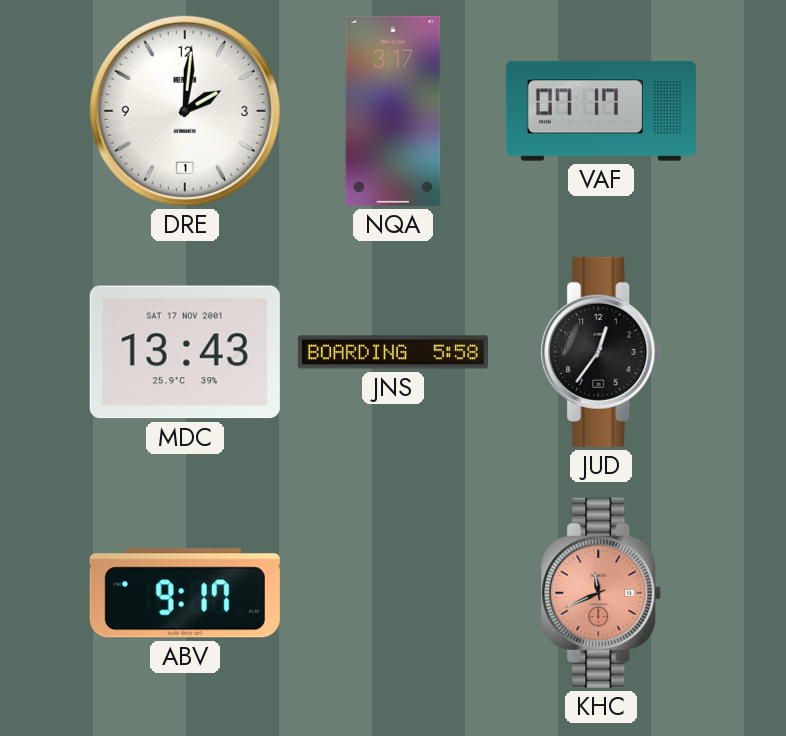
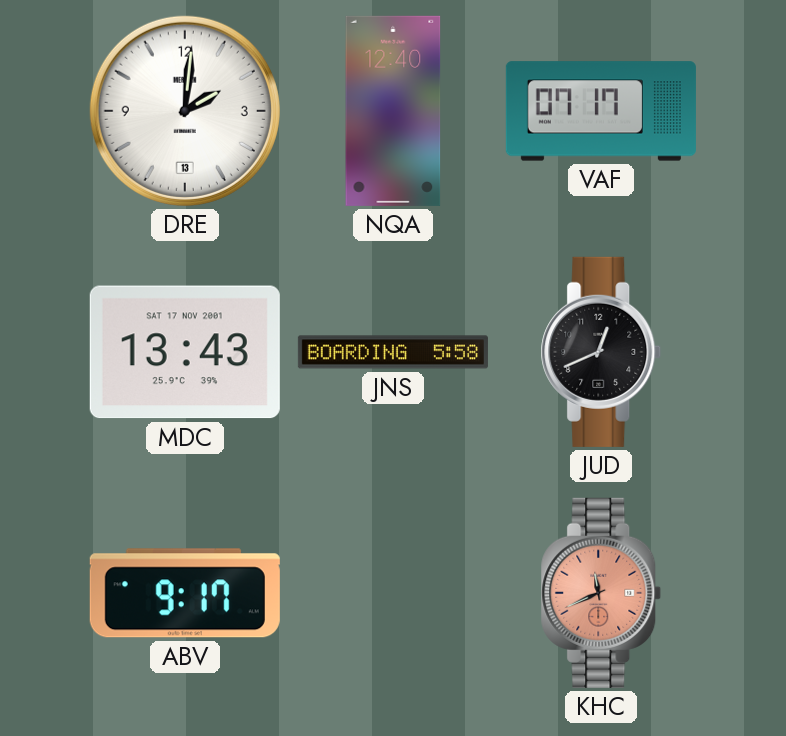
DRE date: 1 -> 13 (185, 111)
NQA: 3:17 -> 12:40 (393, 111)
JUD: 12:36 -> 12:41 (601, 352)
